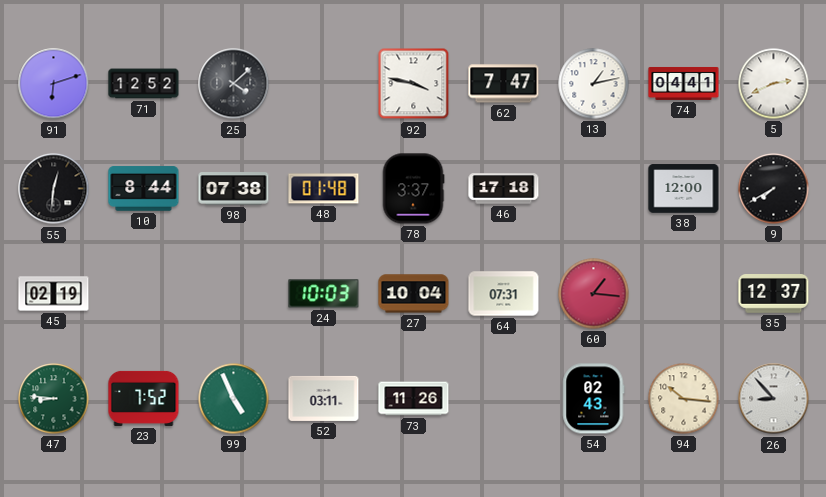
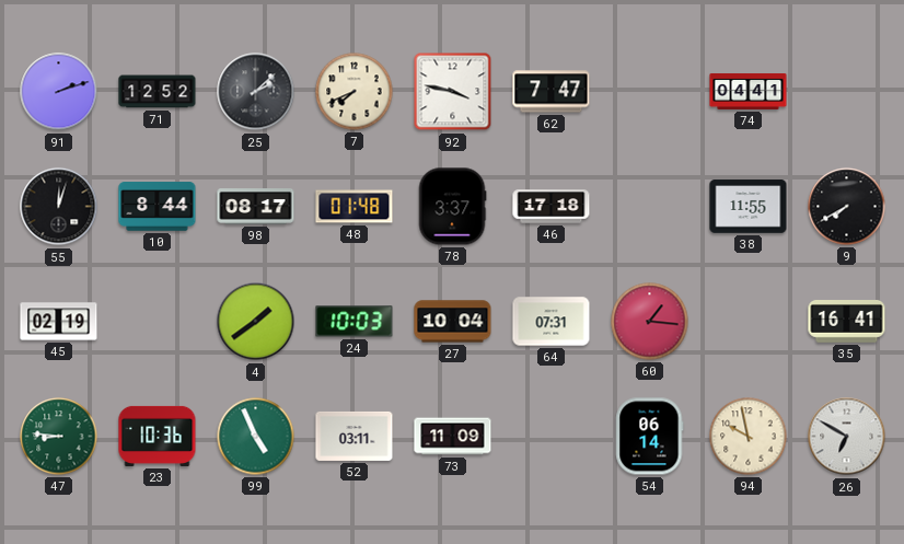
91: 6:12 -> 2:12 (59, 92)
25: 4:08 -> 2:08 (256, 92)
7: none -> 7:41 (355, 92)
13: 1:13 -> none (594, 84)
5: 2:41 -> none (774, 84)
55: 12:31 -> 12:03 (59, 207)
98: 07:38 -> 08:17 (256, 207)
38: 12:00 -> 11:55 (749, 207)
4: none -> 1:39 (256, 322)
35: 12:37 -> 16:41 (847, 322)
23: 7:52 -> 10:36 (158, 436)
73: 11:26 -> 11:09 (453, 437)
54: 02:43 -> 06:14 (650, 437)
94: 10:16 -> 9:58 (749, 437)
26: 8:53 -> 6:50 (847, 437)
